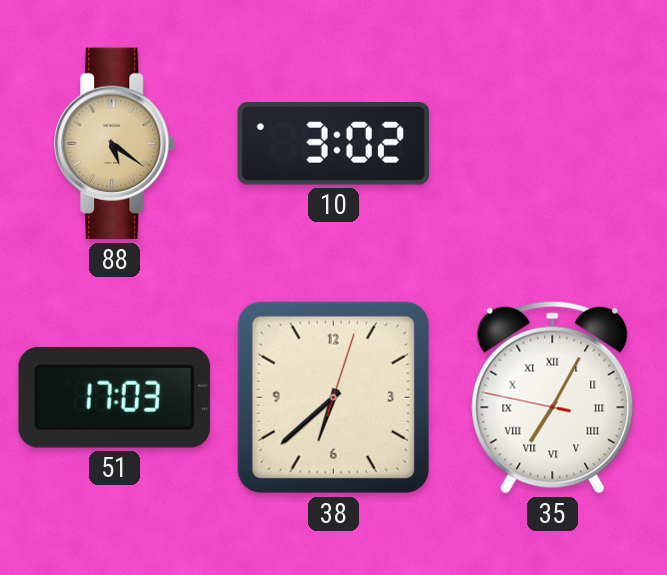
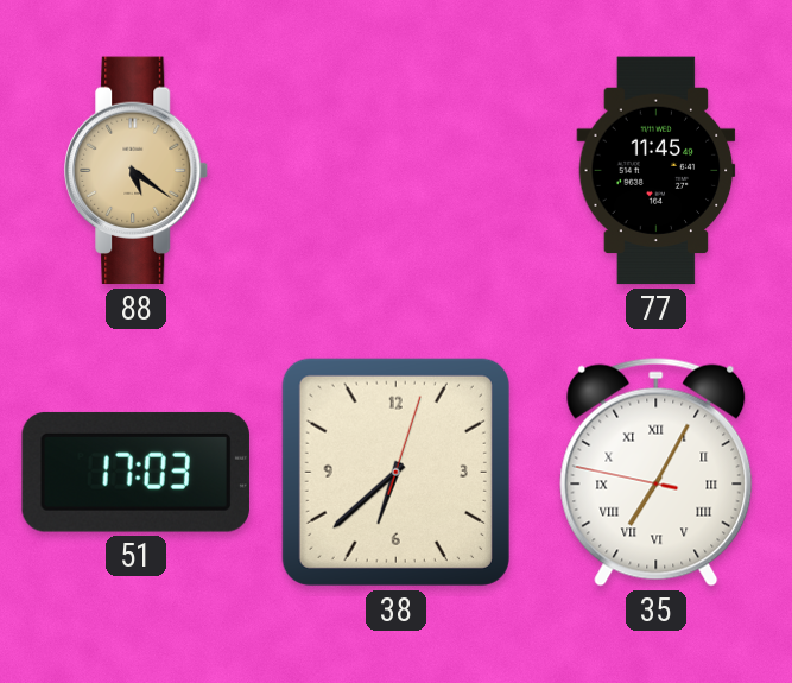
10: 3:02 -> none (333, 144)
77: none -> 11:45 (657, 171)
